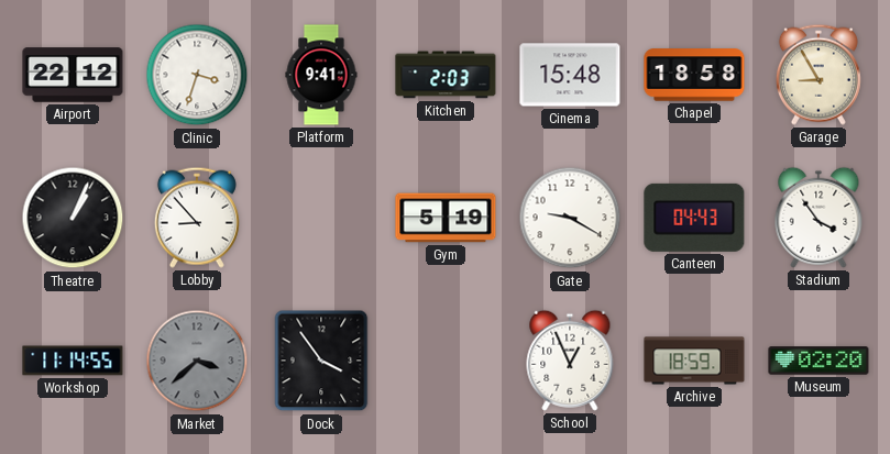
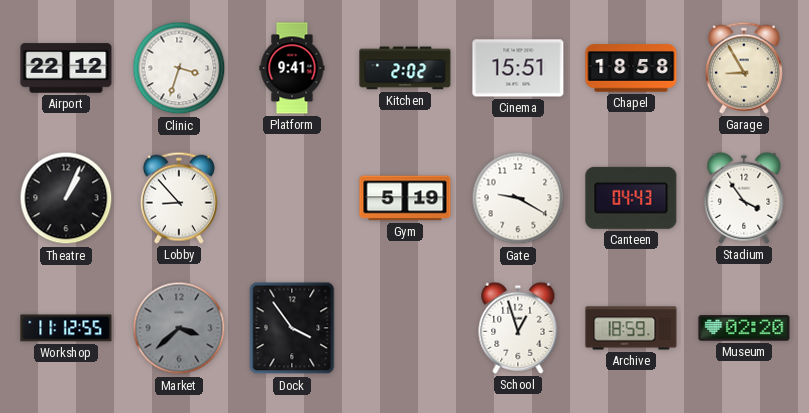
Kitchen: 2:03 -> 2:02 (405, 68)
Cinema: 15:48 -> 15:51 (518, 68)
Workshop: 11:14 -> 11:12 (66, 328)
School: 12:56 -> 12:57 (518, 328)
